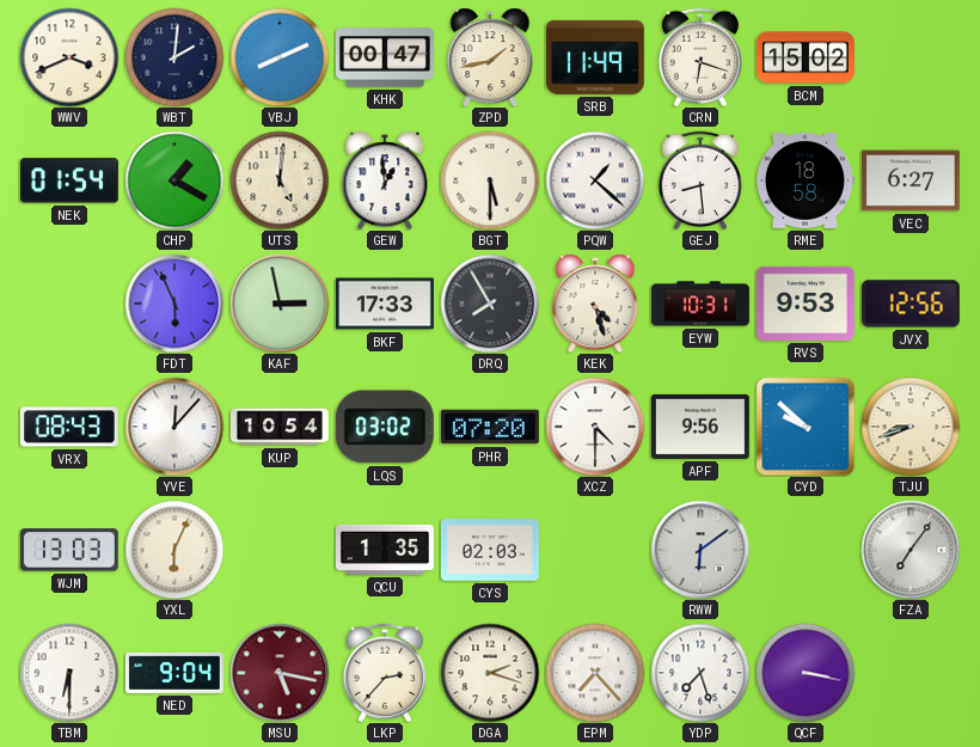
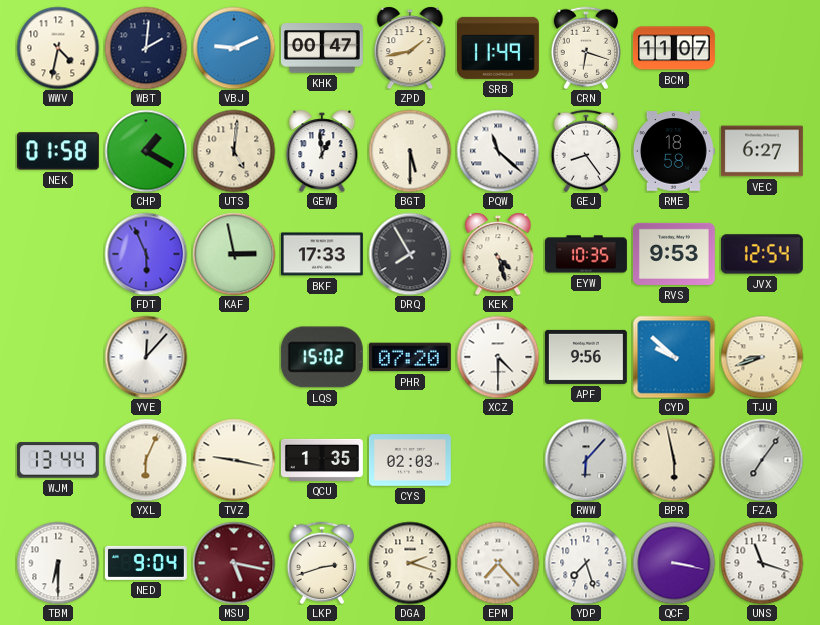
WWV: 3:41 -> 4:32 (58, 48)
VBJ: 8:11 -> 9:11 (234, 48)
BCM: 15:02 -> 11:07 (674, 48)
NEK: 01:54 -> 01:58 (58, 151)
PQW: 1:22 -> 11:22 (498, 151)
GEJ: 8:29 -> 8:24 (585, 150)
EYW: 10:31 -> 10:35 (586, 254)
JVX: 12:56 -> 12:54 (762, 254)
VRX: 08:43 -> none (69, 427)
KUP: 10:54 -> none (280, 427)
LQS: 03:02 -> 15:02 (322, 357)
WJM: 13:03 -> 13:44 (58, 460)
TVZ: none -> 9:17 (234, 460)
RWW: 6:09 -> 6:07 (586, 460)
BPR: none -> 5:58 (674, 460)
LKP: 2:37 -> 2:42 (321, 562)
UNS: none -> 11:18 (762, 563)
